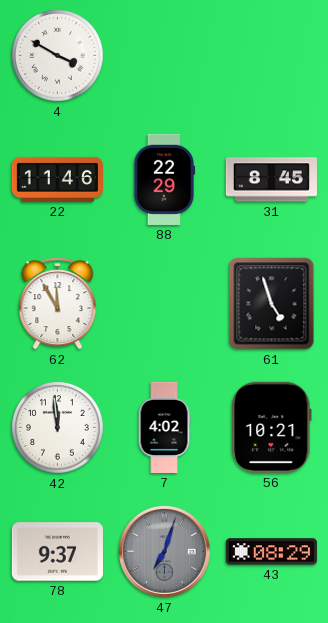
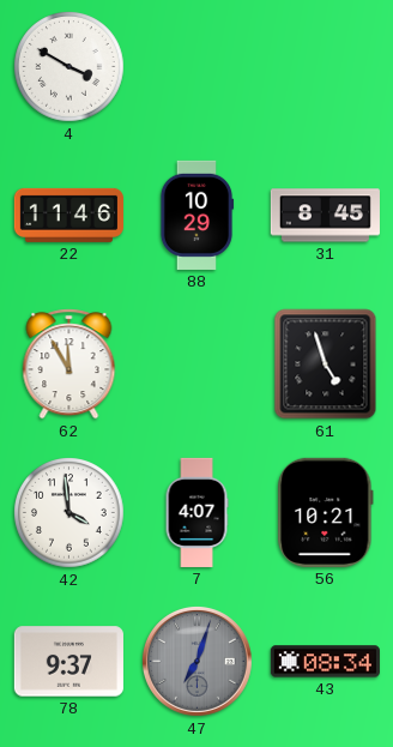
88: 22:29 -> 10:29 (196, 215)
42: 11:59 -> 3:59 (69, 513)
7: 4:02 -> 4:07 (196, 512)
43: 08:29 -> 08:34 (325, 662)
